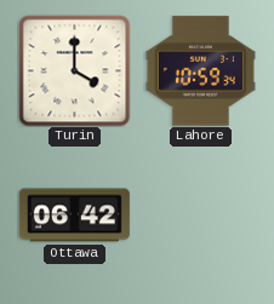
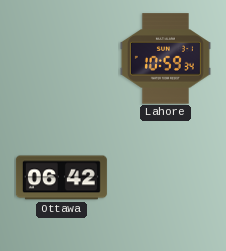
Turin: 4:00 -> none (74, 70)
